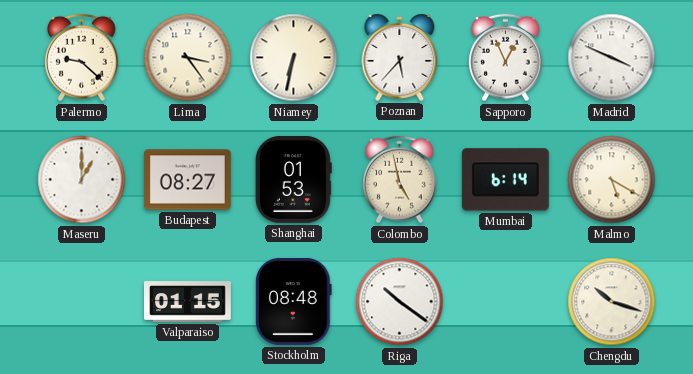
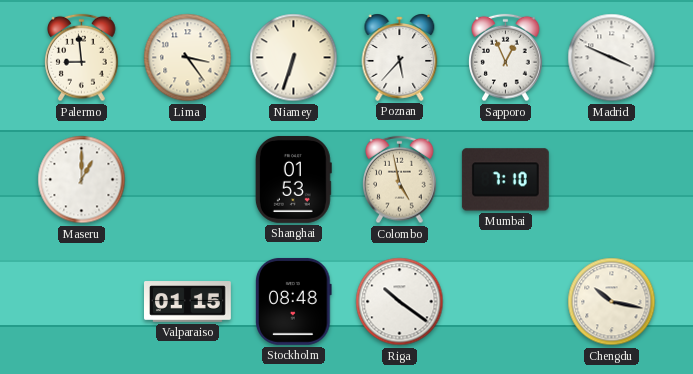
Palermo: 9:22 -> 8:59 (82, 58)
Niamey: 6:32 -> 6:33 (294, 58)
Budapest: 08:27 -> none (187, 180)
Mumbai: 6:14 -> 7:10 (505, 180)
Malmo: 5:20 -> none (612, 180)
Chengdu: 10:18 -> 10:17 (612, 302)
